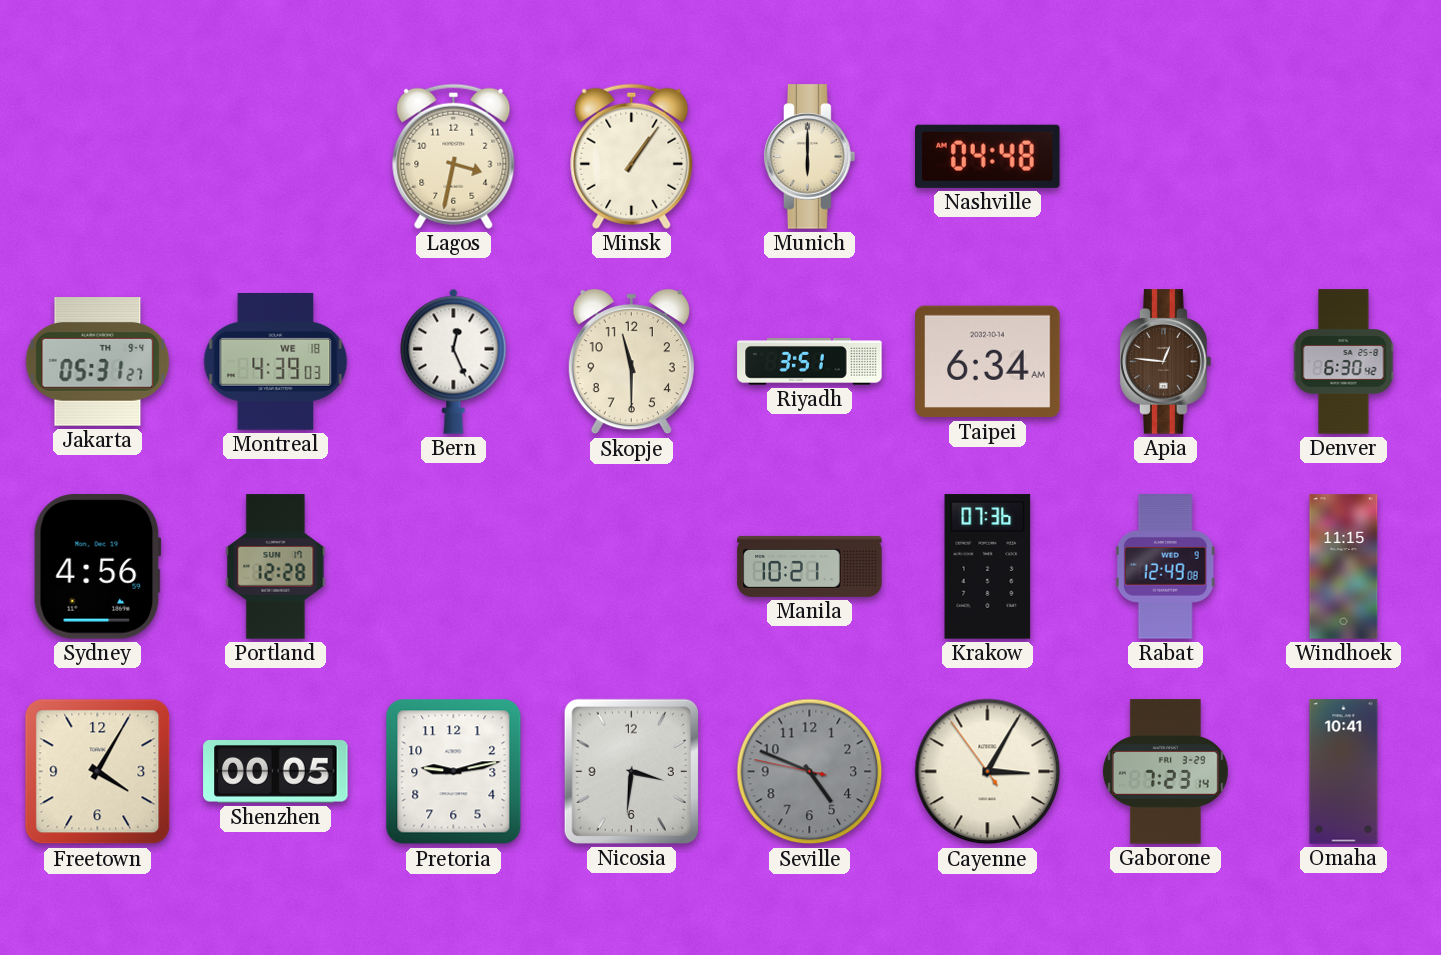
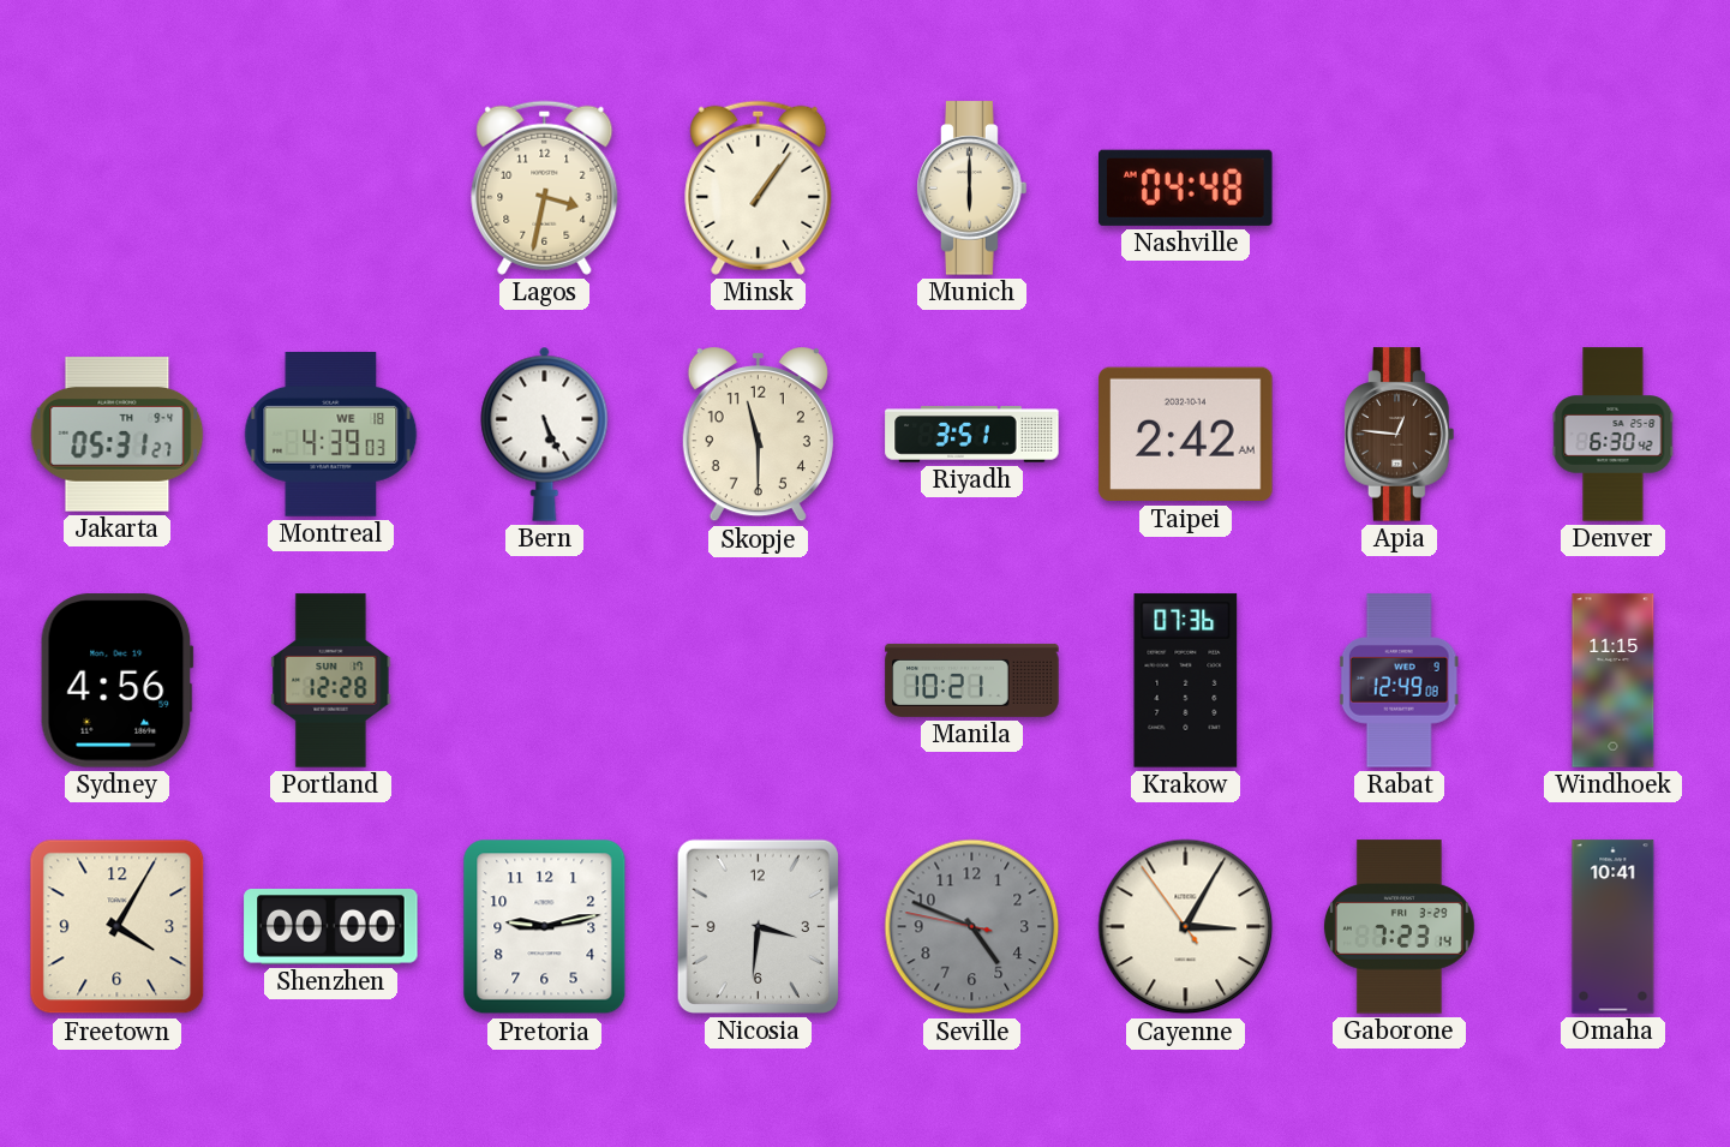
Bern: 12:26 -> 5:26 (545, 434)
Taipei: 6:34 -> 2:42 (1186, 435)
Shenzhen: 00:05 -> 00:00 (331, 927)
